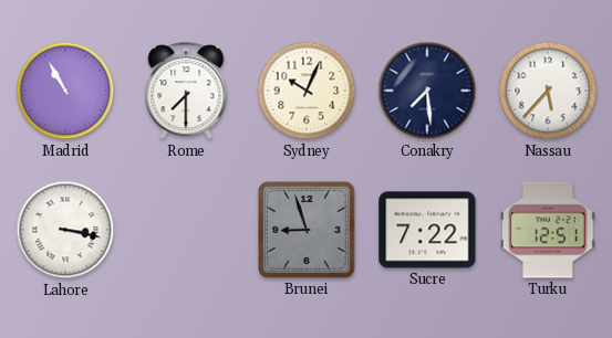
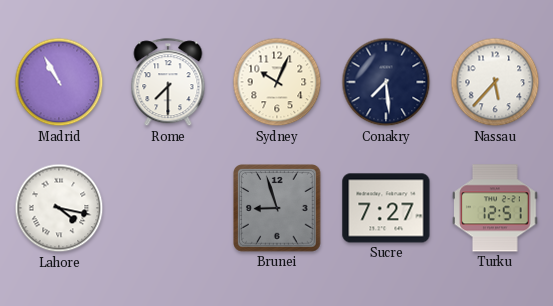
Lahore: 3:17 -> 4:17 (59, 208)
Sucre: 7:22 -> 7:27 (386, 208)
